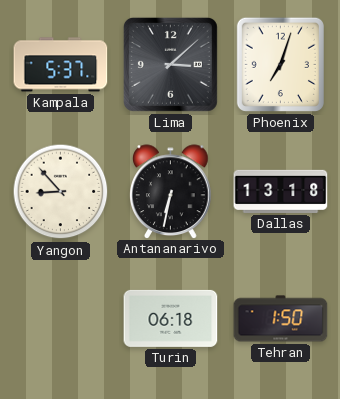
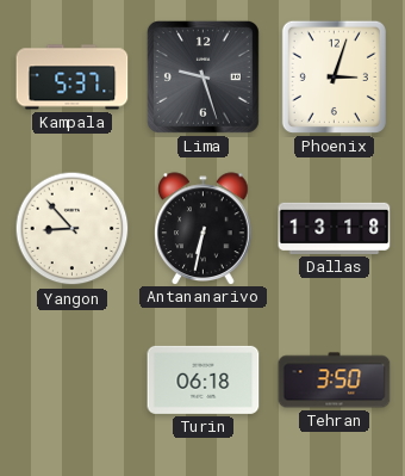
Lima: 3:08 -> 9:27 (202, 76)
Phoenix: 7:03 -> 3:03 (334, 76)
Tehran: 1:50 -> 3:50 (335, 381)
